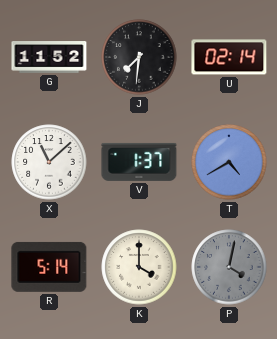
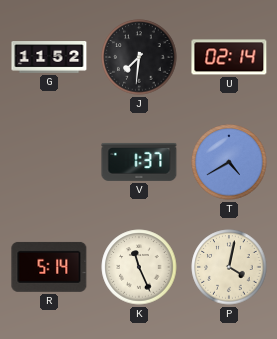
X: 11:08 -> none (49, 162)
K: 4:00 -> 11:26 (139, 267)
P dial: grey -> cream (229, 267)
